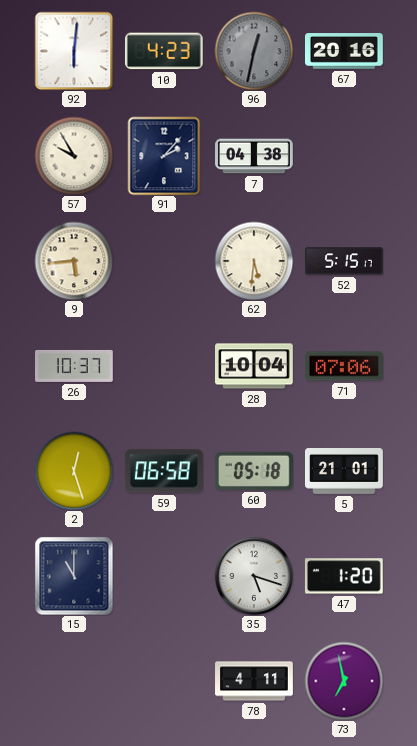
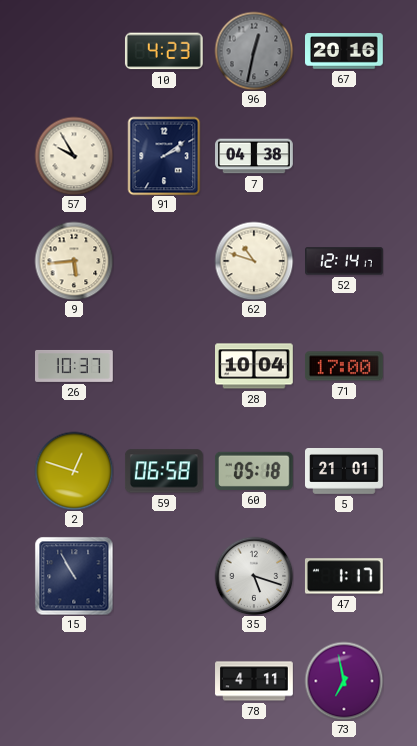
92: 6:01 -> none (74, 51)
91: 2:07 -> 2:09 (164, 156)
62: 5:31 -> 10:48 (254, 261)
52: 5:15 -> 12:14 (344, 261)
71: 07:06 -> 17:00 (344, 366)
2: 12:27 -> 12:48 (74, 471)
15: 11:00 -> 10:55 (74, 576)
47: 1:20 -> 1:17 (344, 576)
